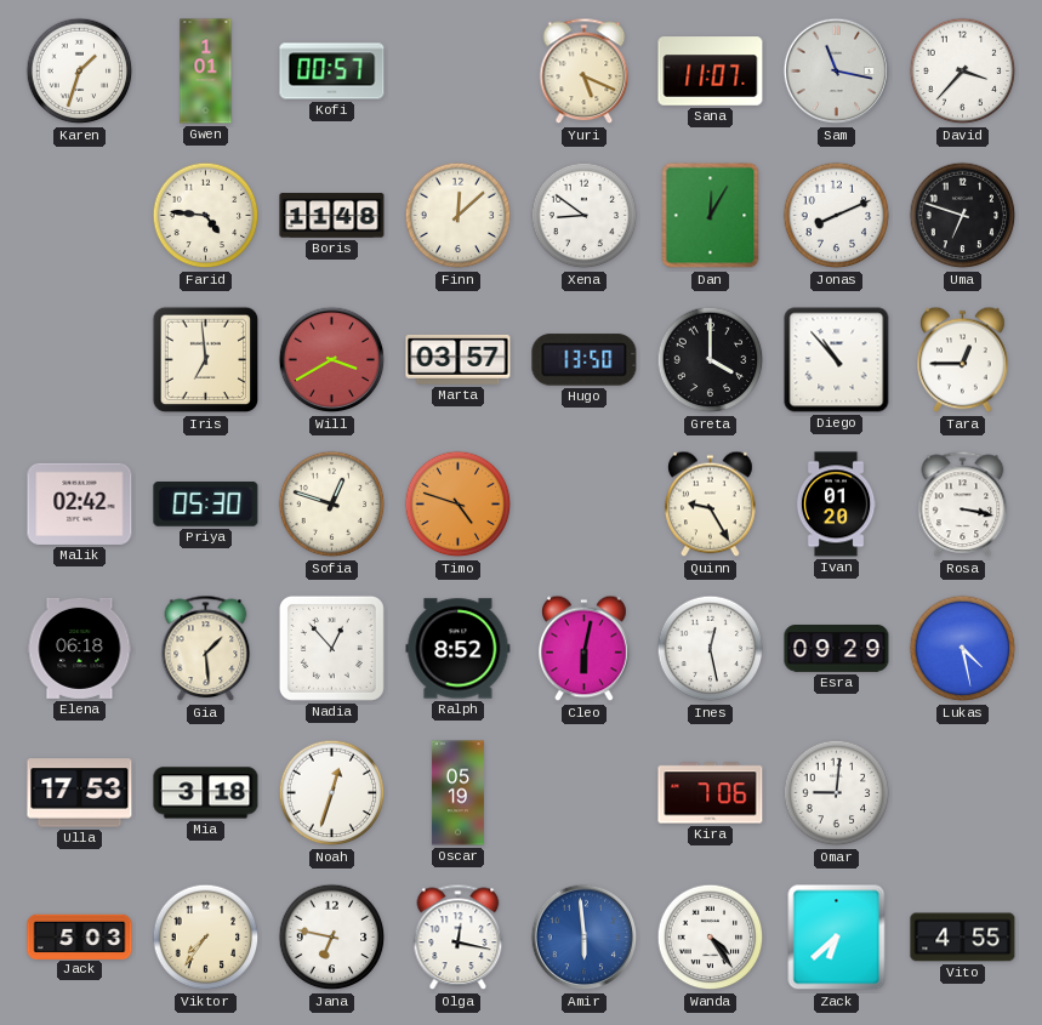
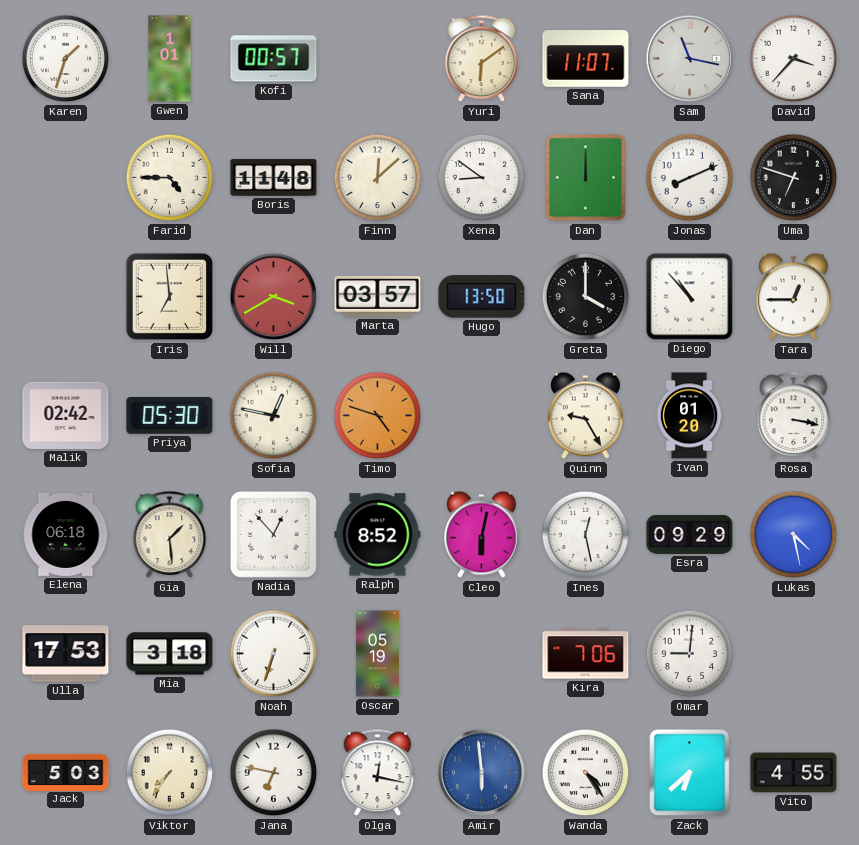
Yuri: 5:19 -> 6:09 (482, 59)
Farid: 4:46 -> 4:45 (170, 178)
Dan: 12:05 -> 12:00 (586, 178)
Sofia: 12:48 -> 12:47 (274, 416)
Noah: 12:33 -> 6:33 (274, 654)
